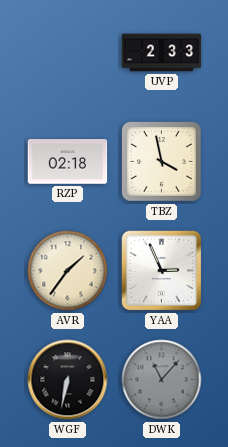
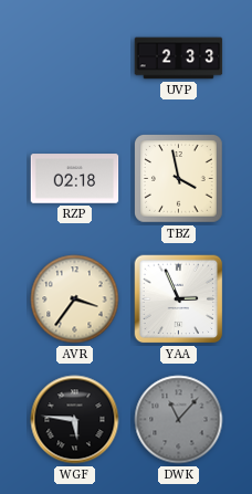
AVR: 1:36 -> 3:36 (75, 299)
WGF: 6:32 -> 5:46 (75, 420)
